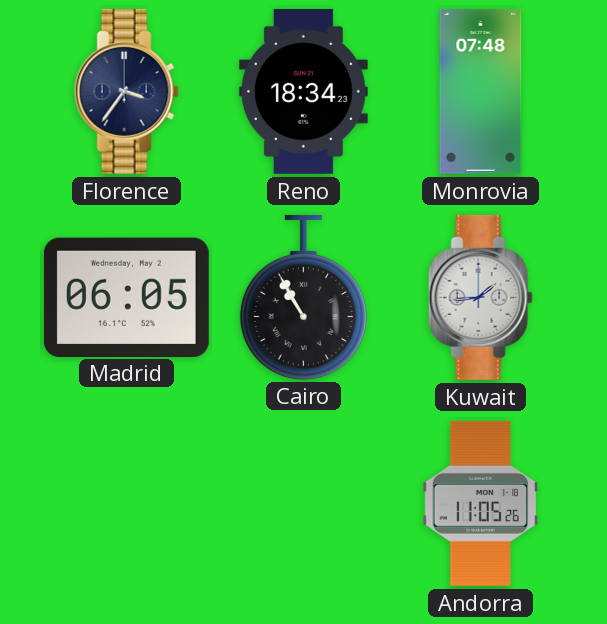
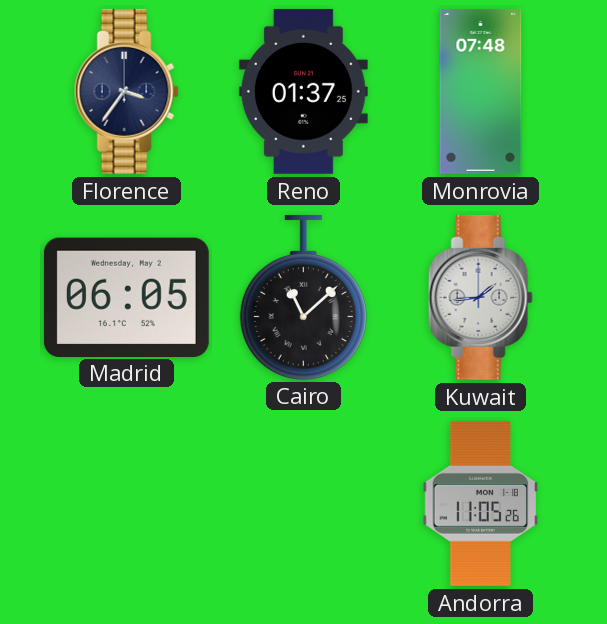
Reno: 18:34 -> 01:37 (303, 91)
Cairo: 10:55 -> 11:08 (303, 297)
